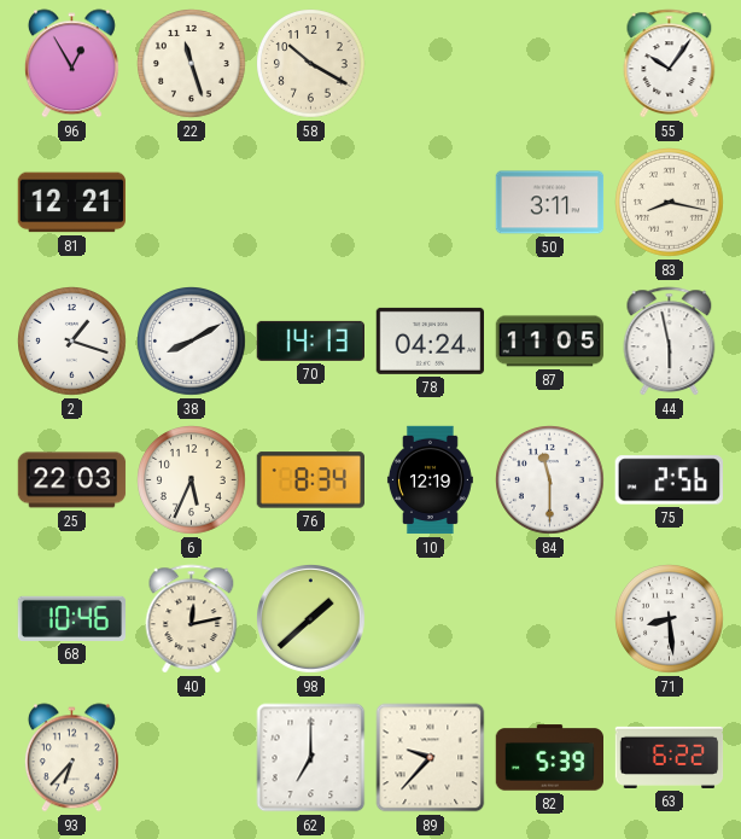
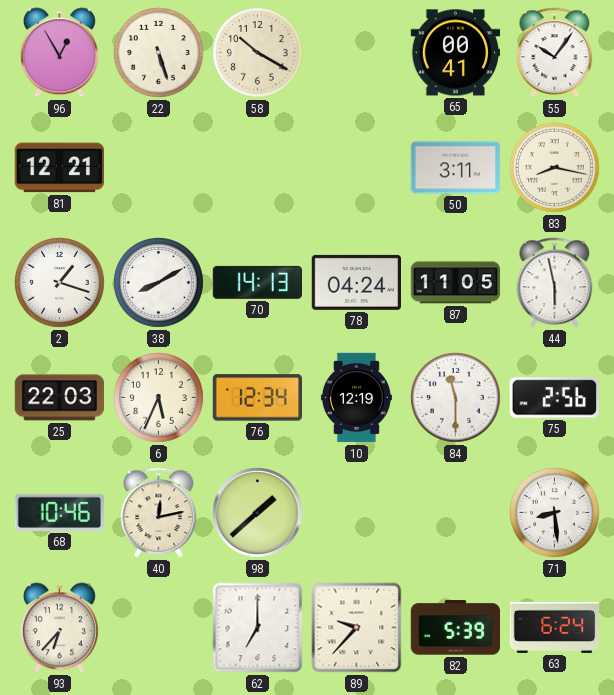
22: 11:27 -> 5:27 (159, 53)
65: none -> 00:41 (456, 53)
76: 8:34 -> 12:34 (257, 398)
63: 6:22 -> 6:24 (555, 627)
